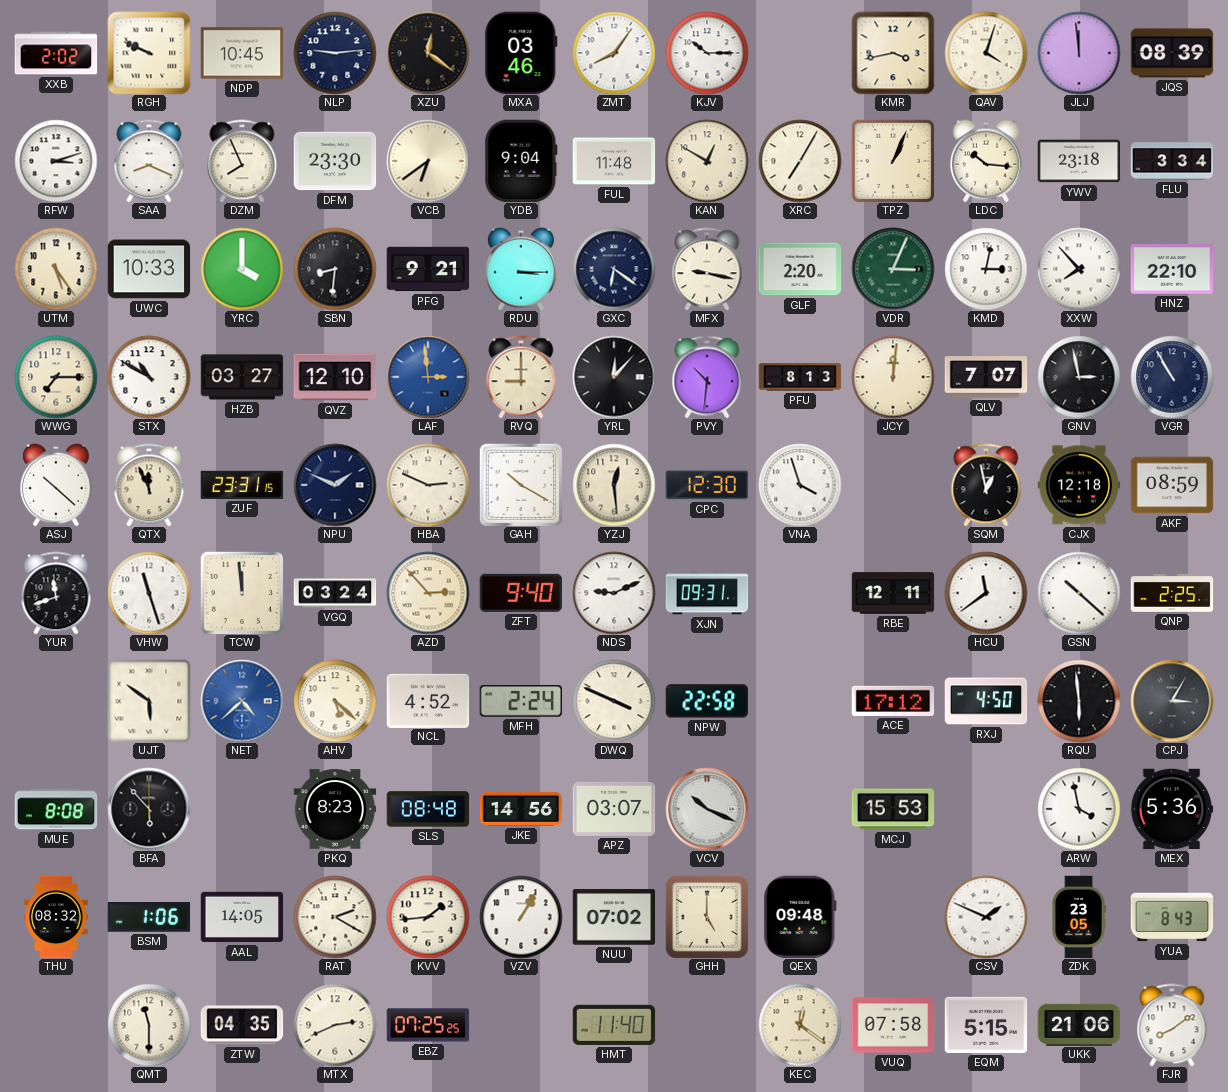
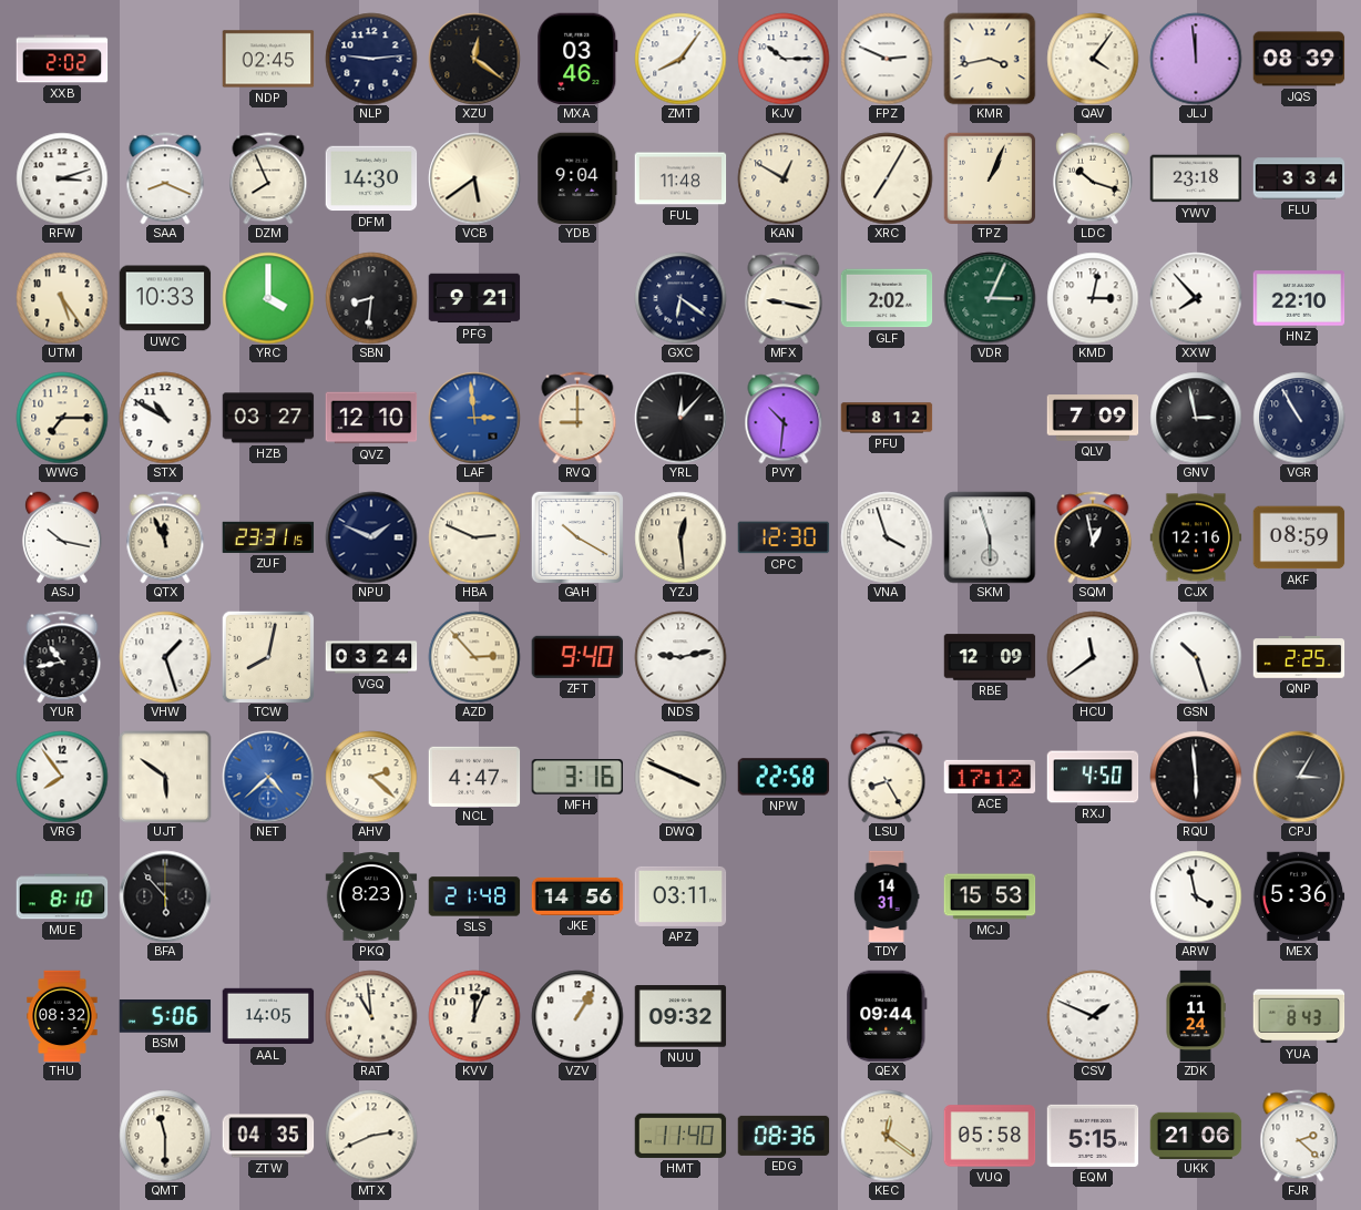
RGH: 9:49 -> none (149, 53)
NDP: 10:45 -> 02:45 (268, 59)
FPZ: none -> 2:49 (887, 59)
QAV: 4:03 -> 4:06 (1093, 59)
DFM: 23:30 -> 14:30 (371, 178)
VCB: 6:39 -> 5:39 (474, 178)
LDC: 10:16 -> 10:18 (1093, 178)
RDU: 3:15 -> none (521, 269)
GLF: 2:20 -> 2:02 (887, 298)
PFU: 8:13 -> 8:12 (887, 418)
JCY: 12:01 -> none (893, 377)
QLV: 7:07 -> 7:09 (1093, 418)
ASJ: 10:22 -> 10:17 (62, 537)
SKM: none -> 5:57 (990, 537)
CJX: 12:18 -> 12:16 (1196, 537)
YUR: 11:42 -> 10:43 (62, 657)
VHW: 11:27 -> 1:27 (165, 657)
TCW: 11:59 -> 8:02 (268, 657)
NDS: 9:11 -> 9:13 (680, 657)
XJN: 09:31 -> none (707, 593)
RBE: 12:11 -> 12:09 (990, 657)
GSN: 10:22 -> 10:27 (1196, 657)
VRG: none -> 7:54 (62, 777)
AHV: 5:22 -> 2:22 (371, 777)
NCL: 4:52 -> 4:47 (474, 776)
MFH: 2:24 -> 3:16 (576, 777)
LSU: none -> 8:25 (887, 777)
MUE: 8:08 -> 8:10 (62, 896)
SLS: 08:48 -> 21:48 (474, 896)
APZ: 03:07 -> 03:11 (680, 896)
VCV: 10:19 -> none (707, 809)
TDY: none -> 14:31 (887, 896)
BSM: 1:06 -> 5:06 (165, 1016)
RAT: 2:20 -> 10:59 (371, 1016)
KVV: 1:44 -> 12:04 (474, 1016)
NUU: 07:02 -> 09:32 (680, 1016)
GHH: 5:00 -> none (707, 917)
QEX: 09:48 -> 09:44 (887, 1016)
ZDK: 23:05 -> 11:24 (1196, 1016)
EBZ: 07:25 -> none (428, 1025)
EDG: none -> 08:36 (784, 1136)
VUQ: 07:58 -> 05:58 (990, 1136)
FJR: 8:09 -> 2:22 (1299, 1136)
